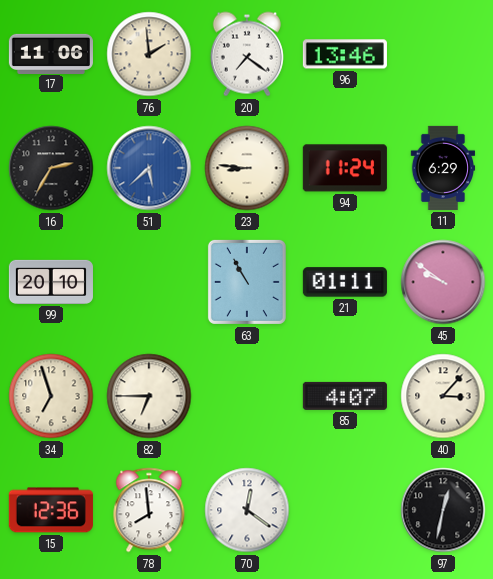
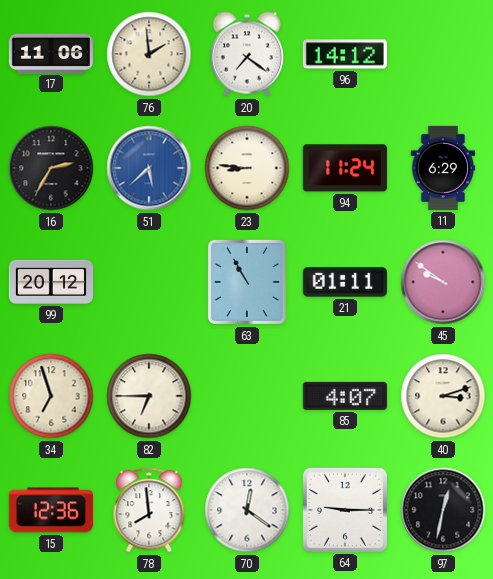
96: 13:46 -> 14:12 (345, 54)
99: 20:10 -> 20:12 (51, 282)
40: 3:07 -> 3:12 (443, 396)
64: none -> 9:15 (345, 510)
